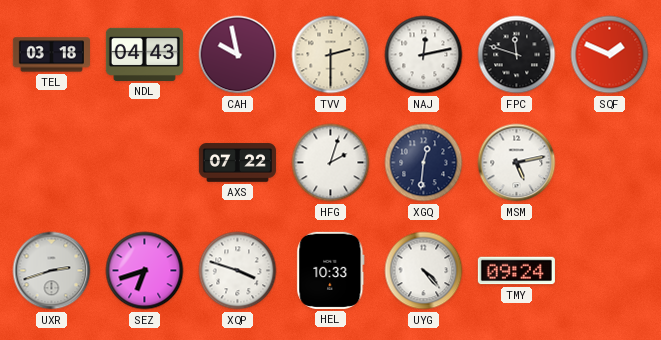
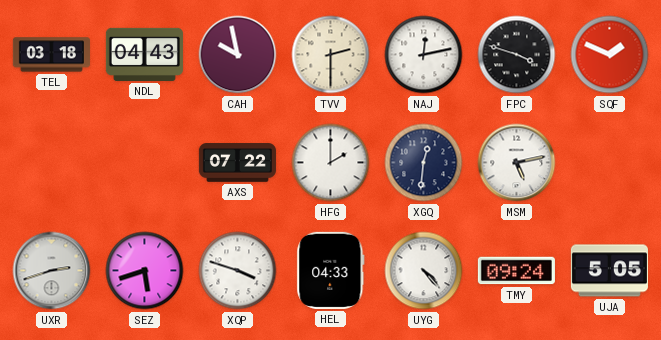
FPC: 11:48 -> 3:48 (517, 55)
HFG: 2:03 -> 2:00 (331, 163)
SEZ: 6:42 -> 5:42 (145, 271)
HEL: 10:33 -> 04:33 (331, 270)
UJA: none -> 5:05 (609, 271)
